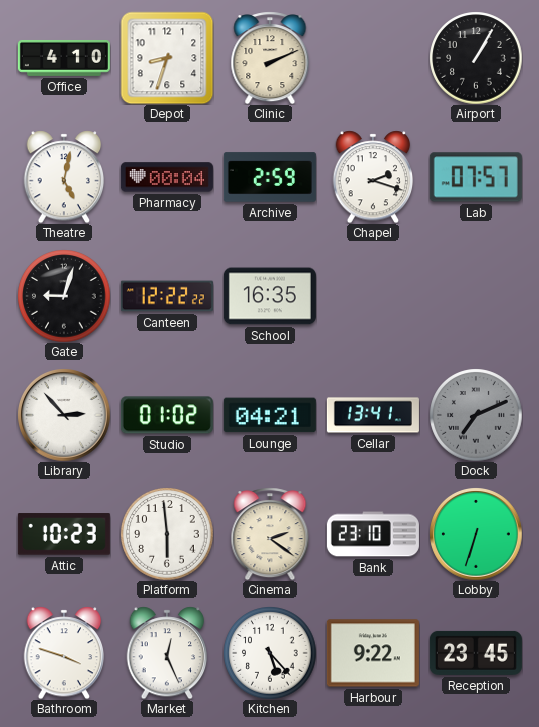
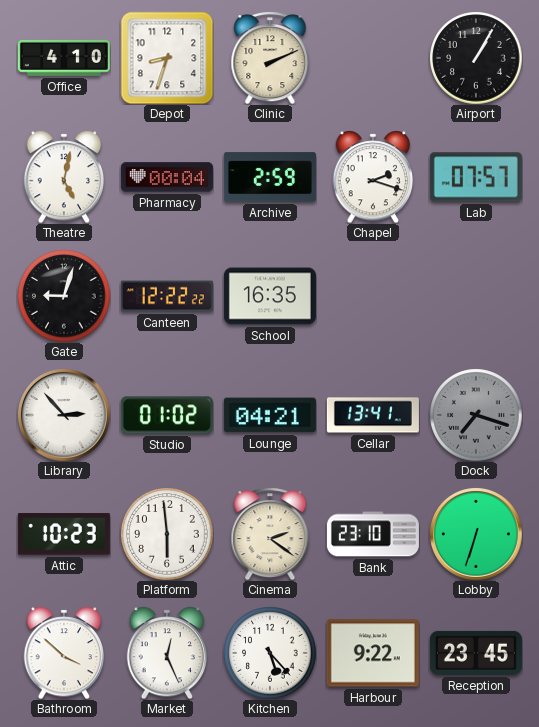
Dock: 7:11 -> 7:18 (476, 415)
Bathroom: 3:48 -> 3:52 (64, 653)
